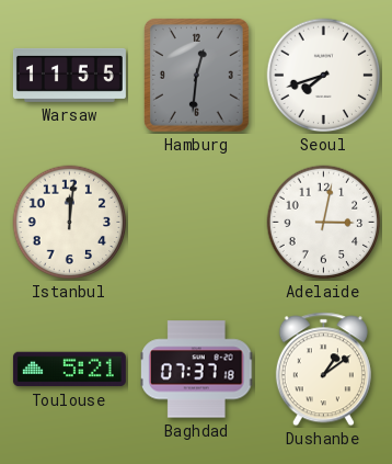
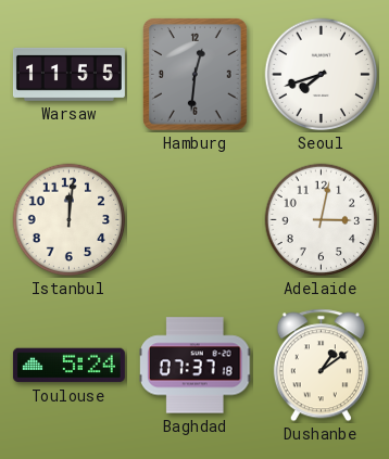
Toulouse: 5:21 -> 5:24 (68, 366)
